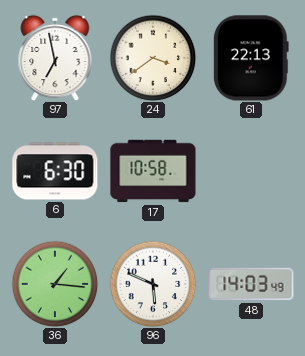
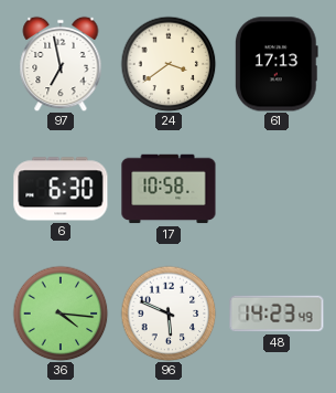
61: 22:13 -> 17:13 (277, 64)
36: 1:16 -> 4:16 (61, 314)
48: 14:03 -> 14:23 (277, 314)
